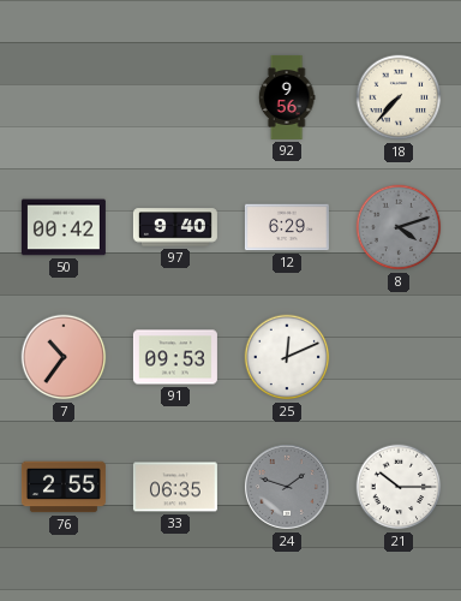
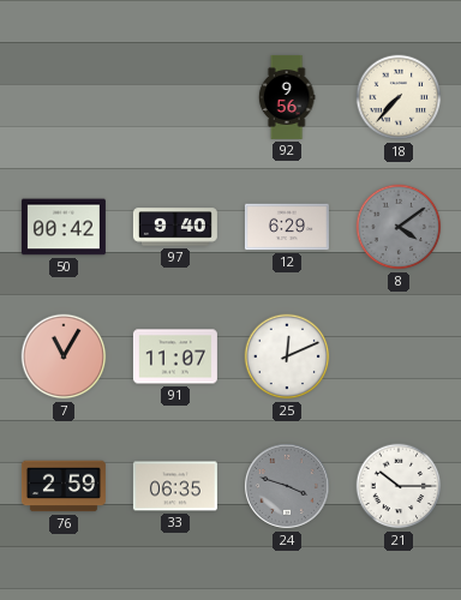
8: 4:12 -> 4:09 (399, 227)
7: 10:36 -> 11:05 (64, 356)
91: 09:53 -> 11:07 (175, 356)
76: 2:55 -> 2:59 (64, 486)
24: 1:48 -> 3:48 (287, 486)
